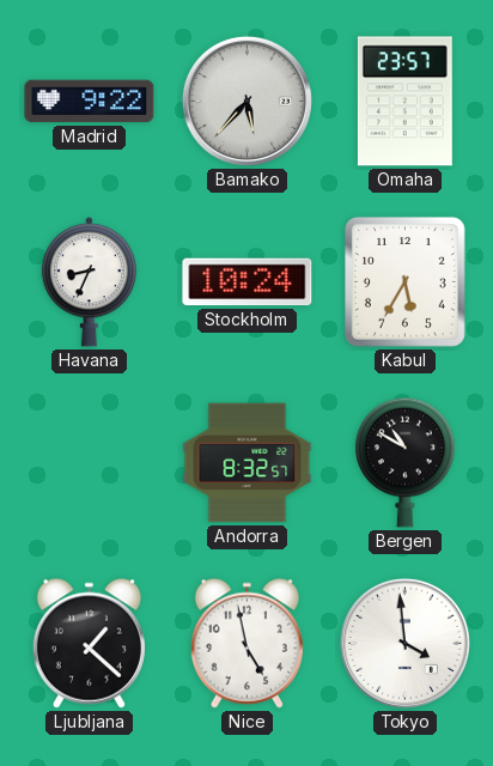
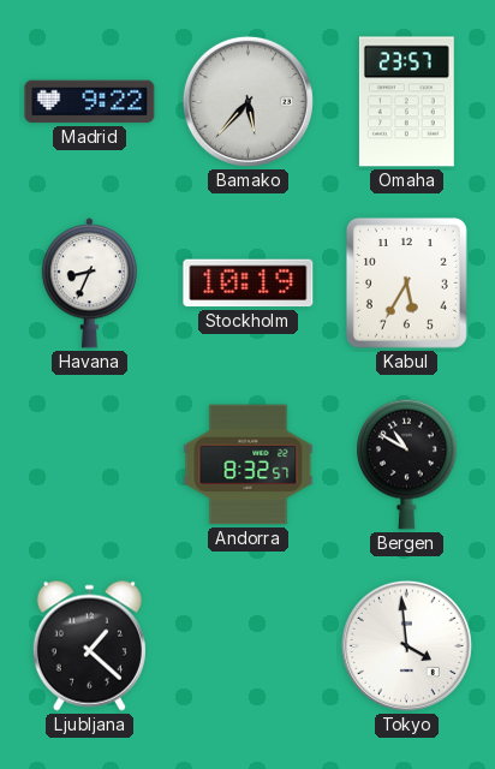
Stockholm: 10:24 -> 10:19 (249, 284)
Nice: 4:58 -> none (246, 643)
